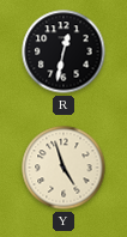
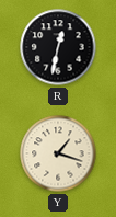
Y: 4:57 -> 1:18 (58, 153)
